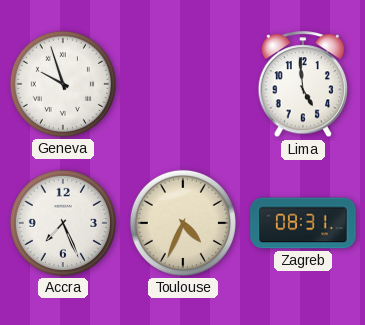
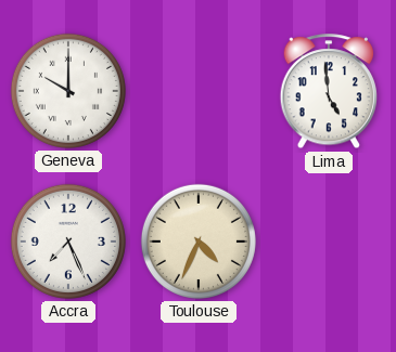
Geneva: 9:57 -> 10:00 (68, 91)
Zagreb: 08:31 -> none (303, 223)
